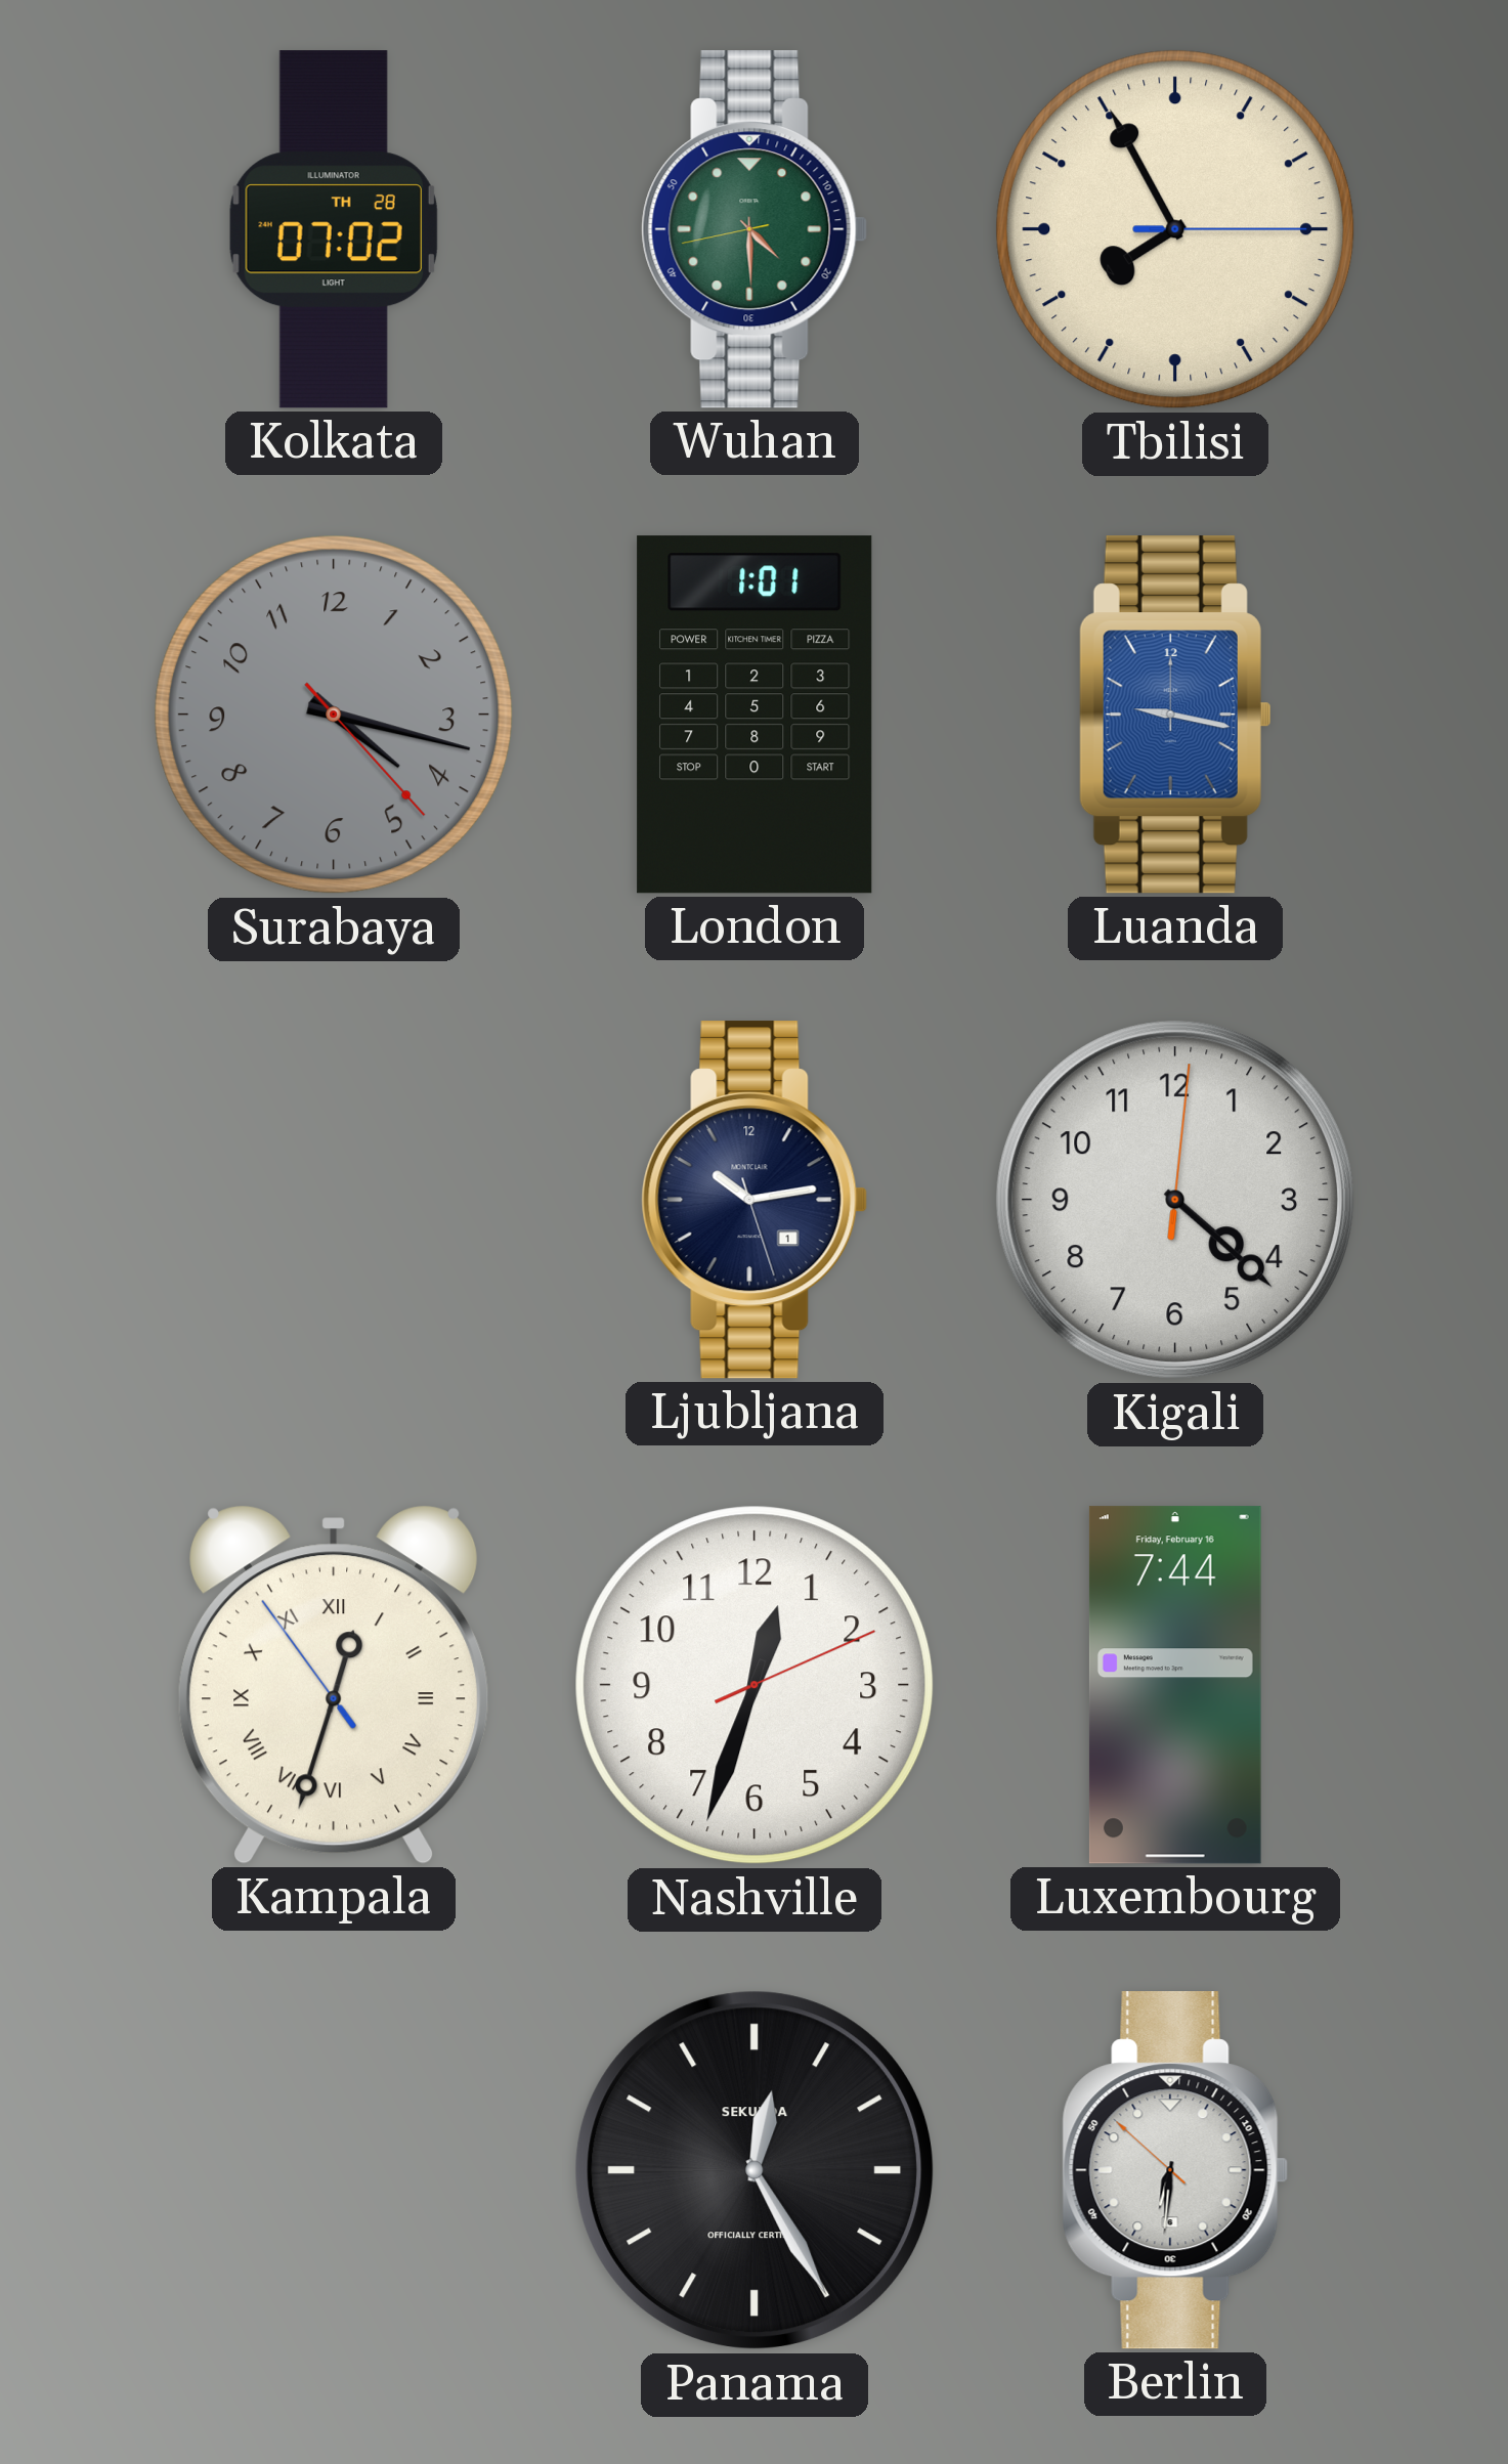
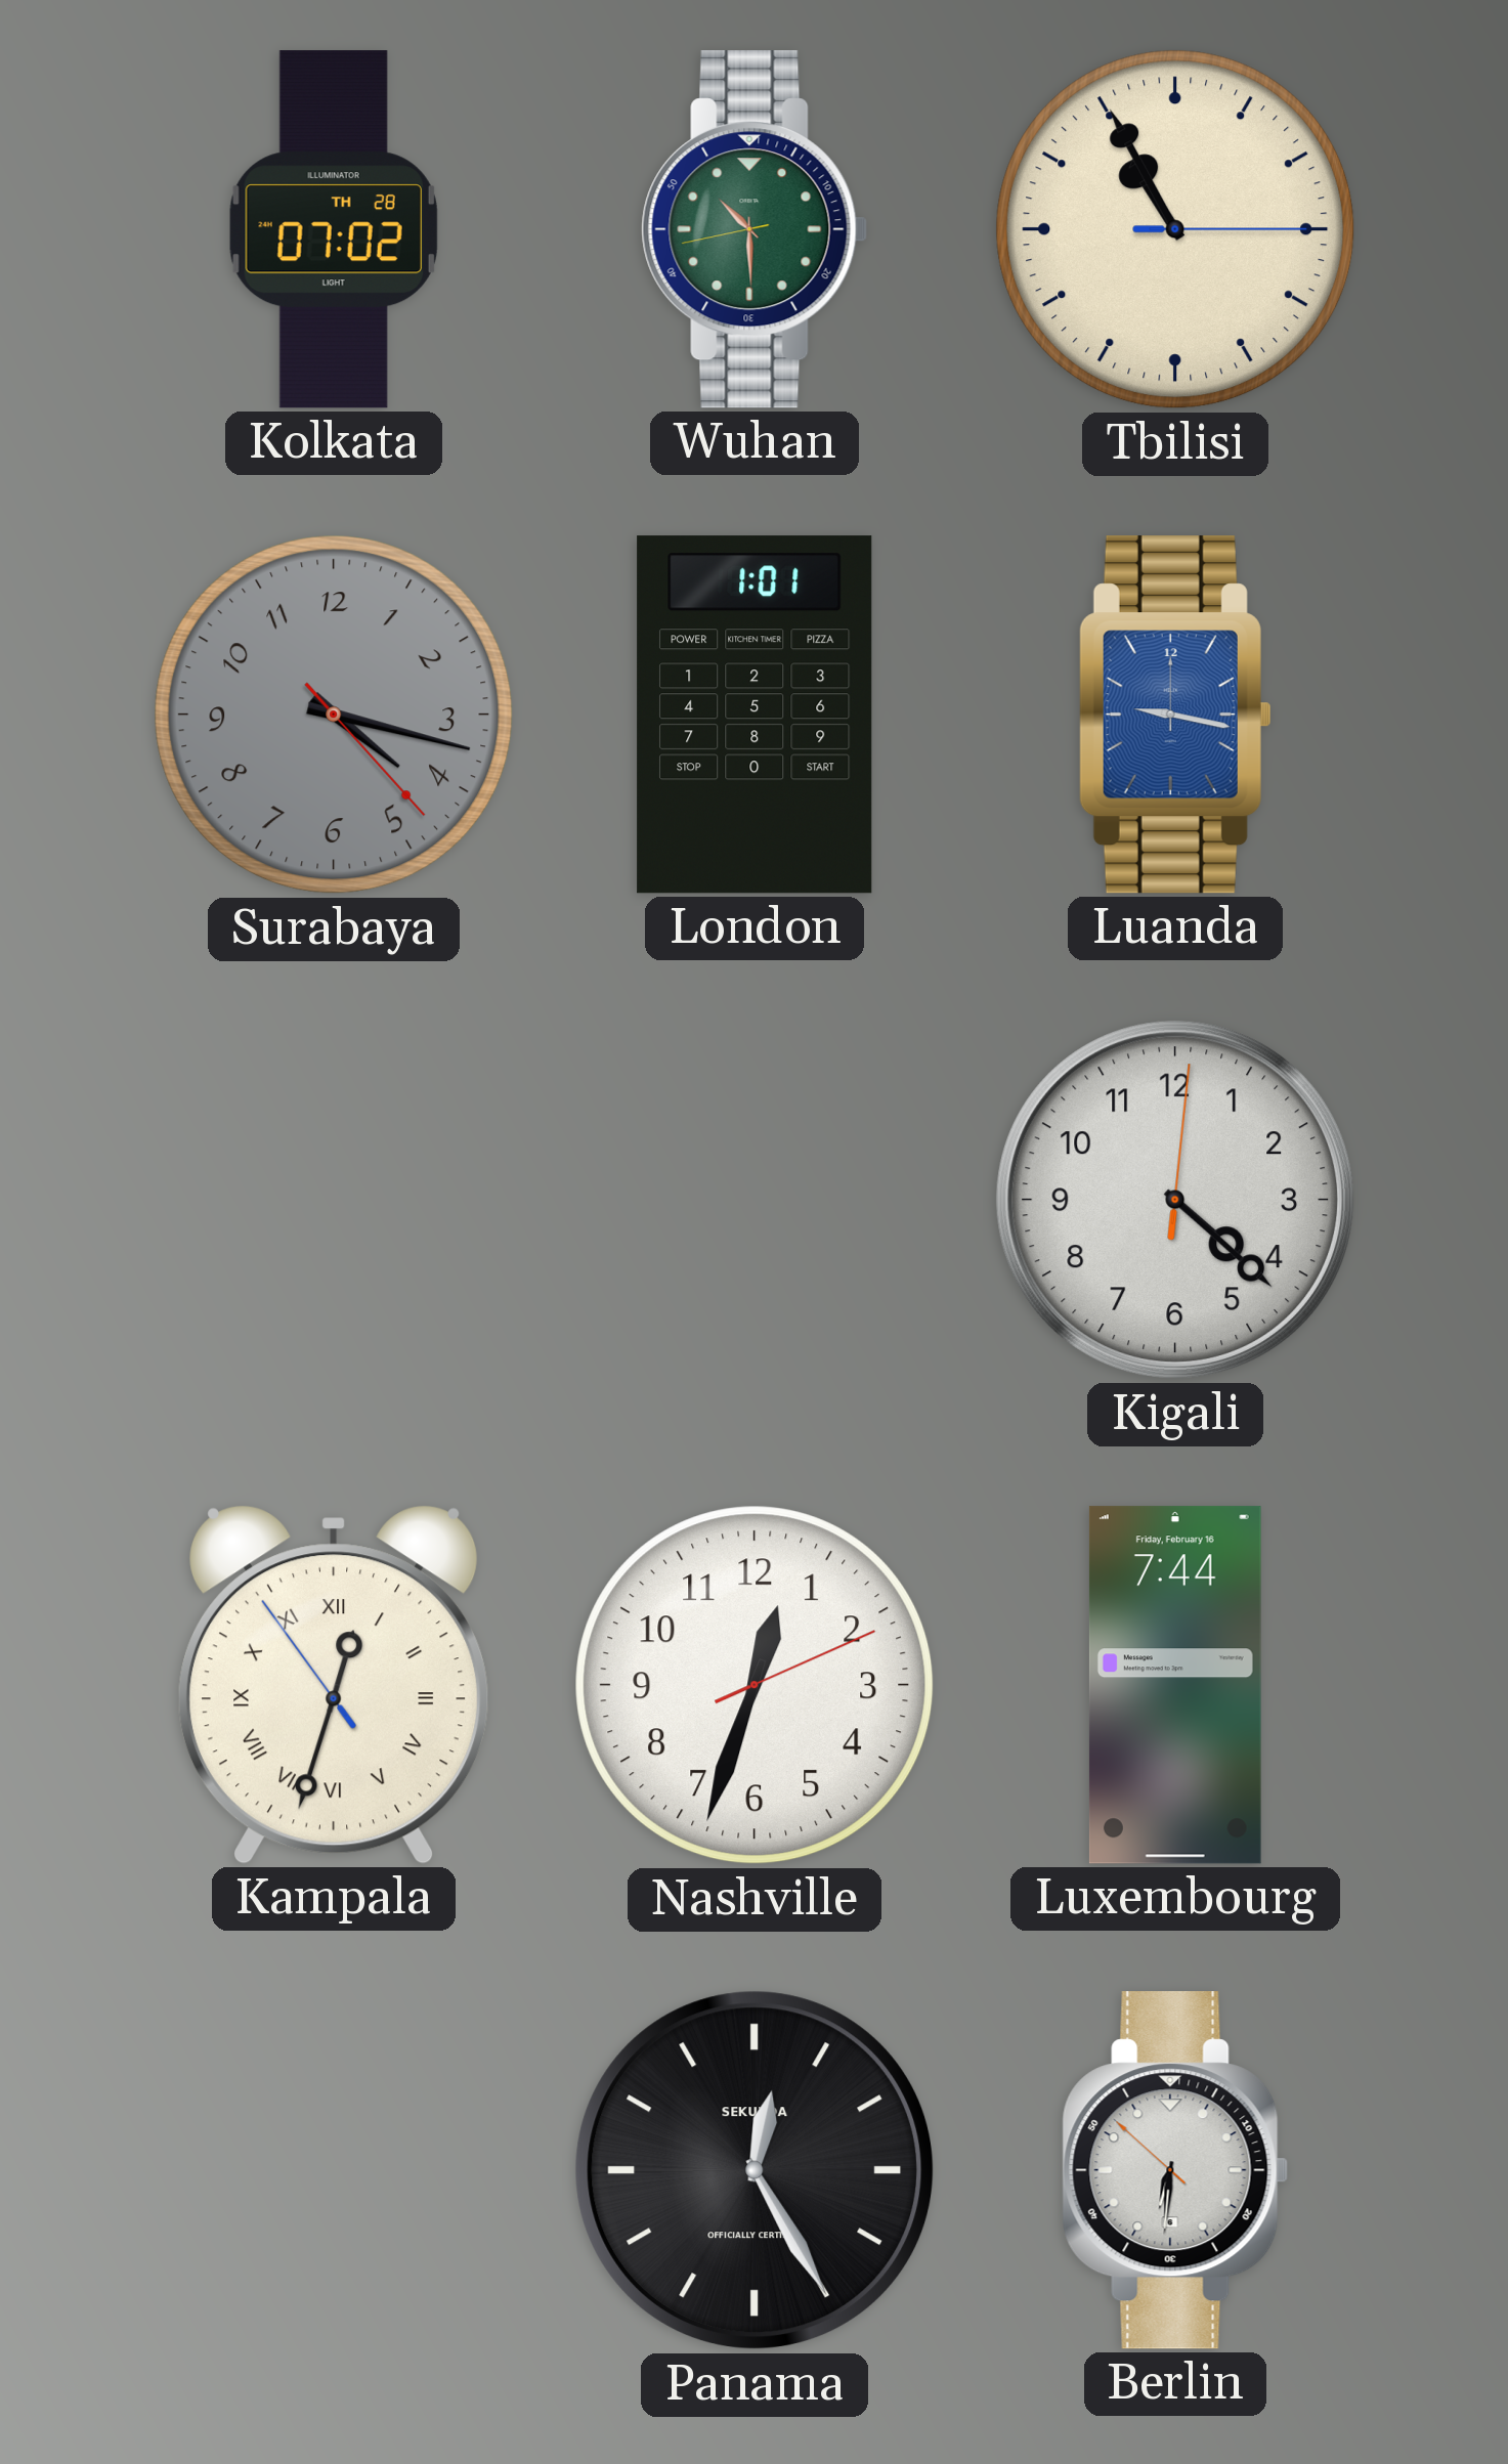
Wuhan: 4:29 -> 10:29 (755, 229)
Tbilisi: 7:55 -> 10:55 (1175, 229)
Ljubljana: 10:13 -> none (755, 1200)
